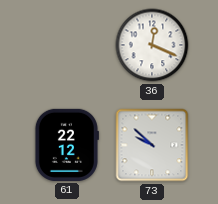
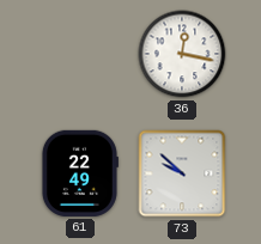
36: 12:19 -> 12:17 (182, 54)
61: 22:12 -> 22:49 (79, 173)
